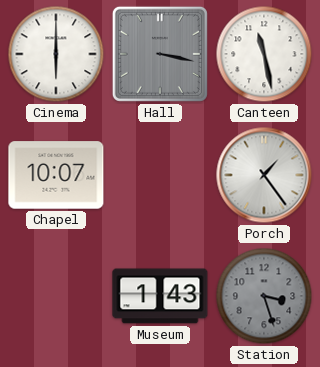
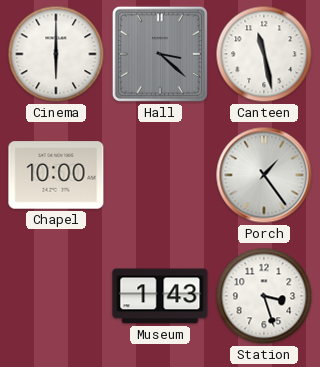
Hall: 3:17 -> 3:22 (160, 54)
Chapel: 10:07 -> 10:00 (56, 175)
Station dial: grey -> white (264, 296)
